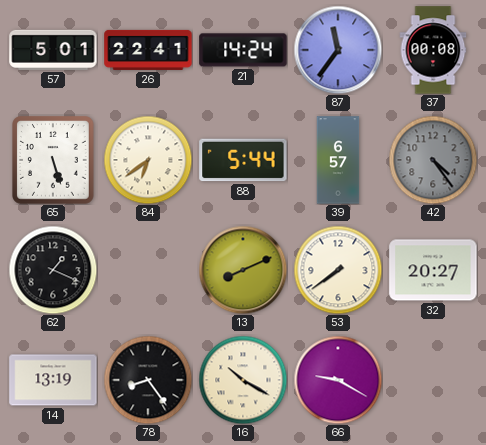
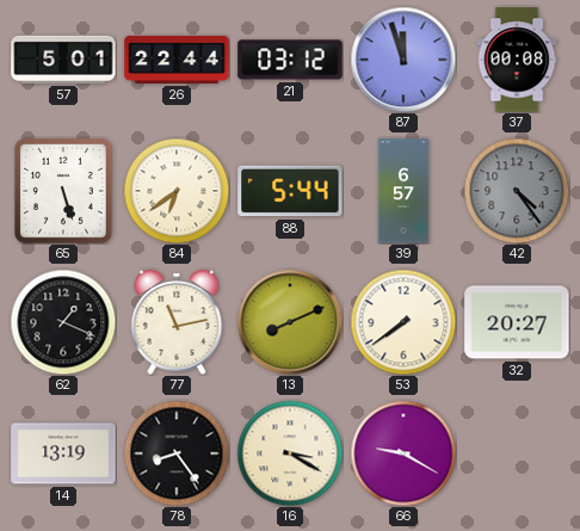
26: 22:41 -> 22:44 (177, 60)
21: 14:24 -> 03:12 (290, 60)
87: 11:36 -> 11:57 (403, 60)
77: none -> 11:13 (177, 322)
16: 10:20 -> 3:20 (290, 453)
